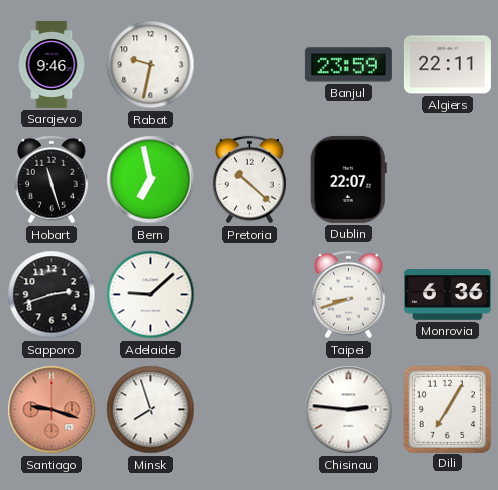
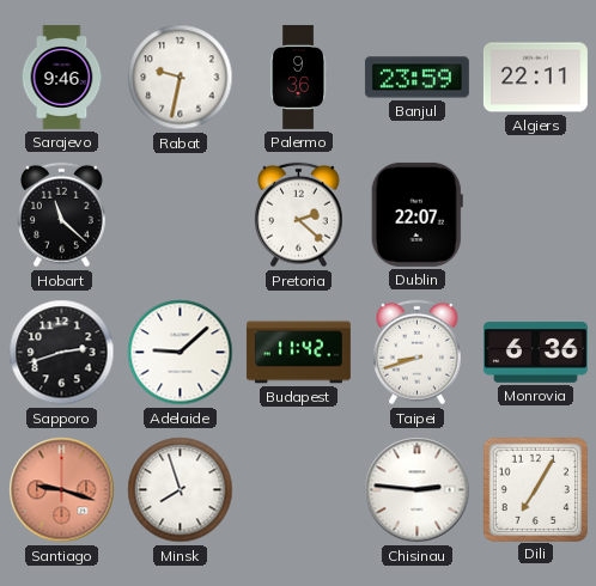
Palermo: none -> 9:36 (298, 77)
Hobart: 11:27 -> 11:22 (62, 215)
Bern: 6:58 -> none (151, 180)
Pretoria: 10:22 -> 2:22 (299, 215)
Budapest: none -> 11:42 (298, 353)
